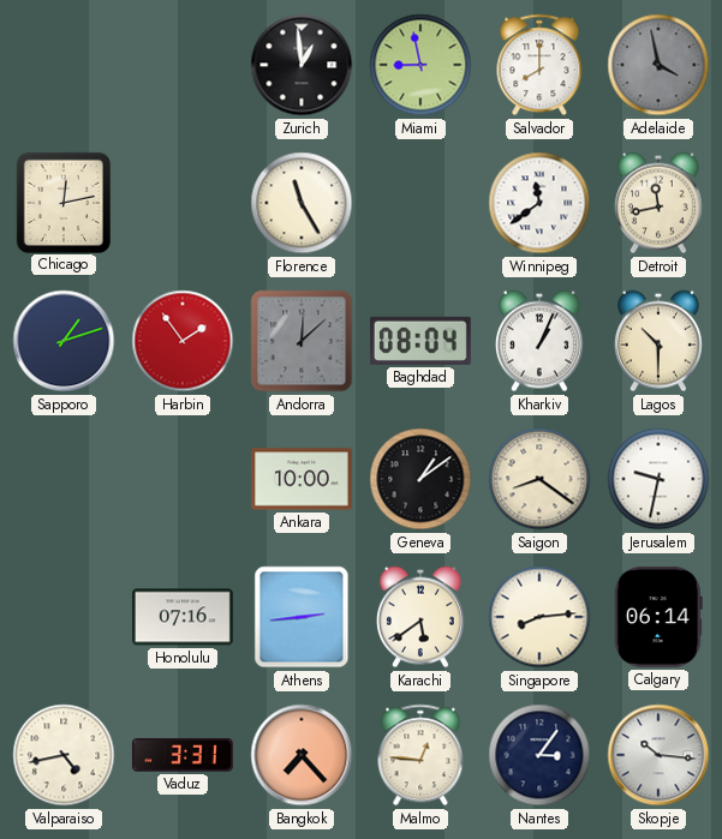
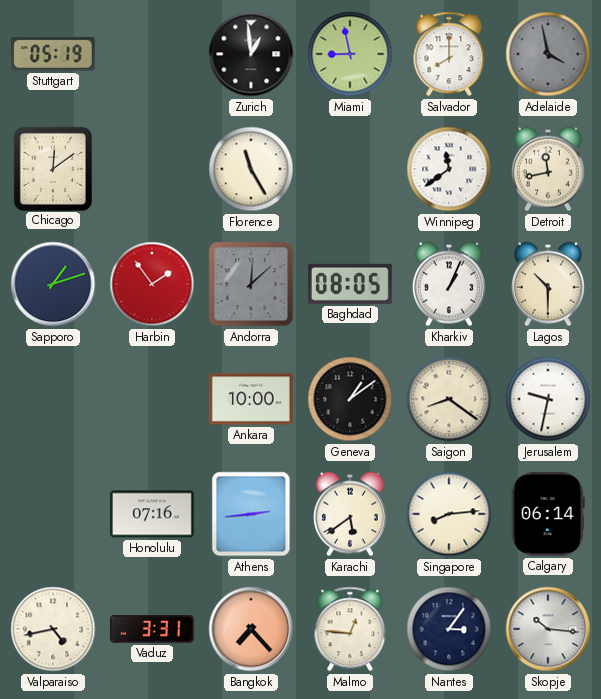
Stuttgart: none -> 05:19 (53, 55)
Chicago: 12:13 -> 12:09 (52, 168)
Baghdad: 08:04 -> 08:05 (350, 284)
